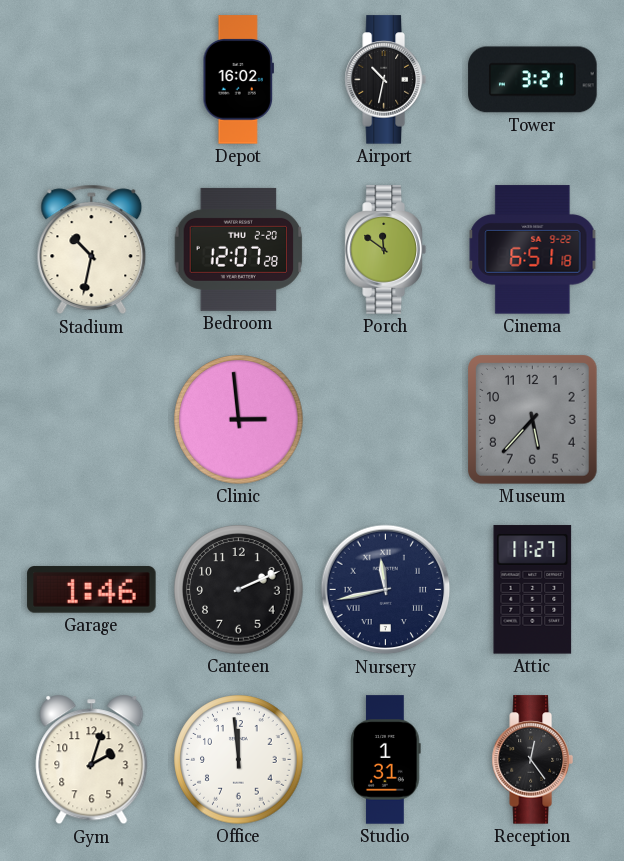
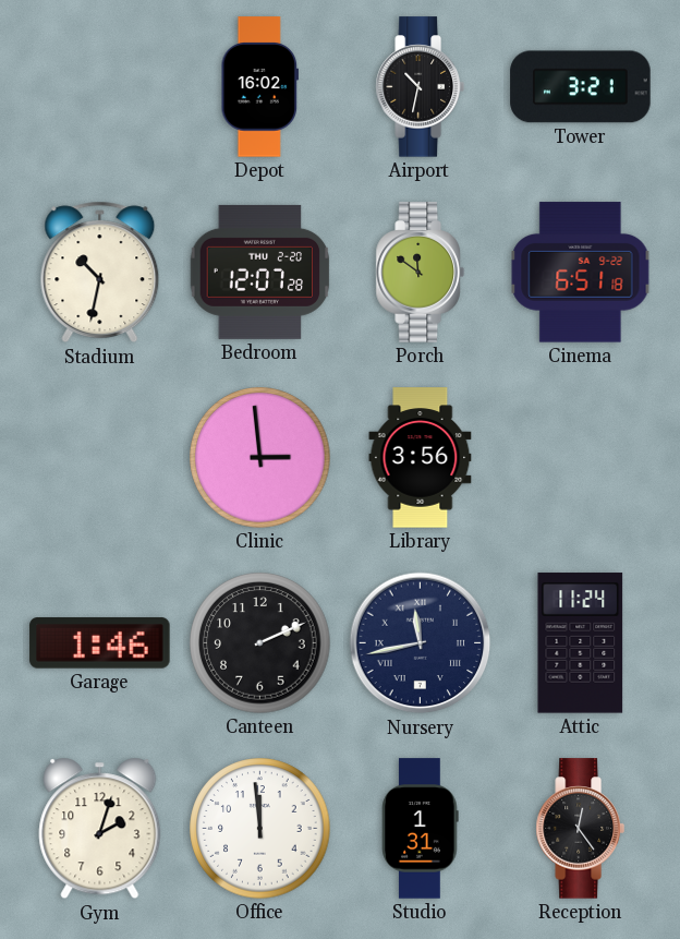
Library: none -> 3:56 (421, 458)
Museum: 5:37 -> none (533, 420)
Attic: 11:27 -> 11:24 (581, 643)
